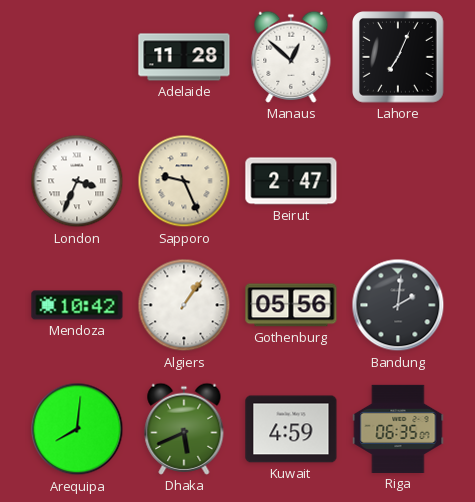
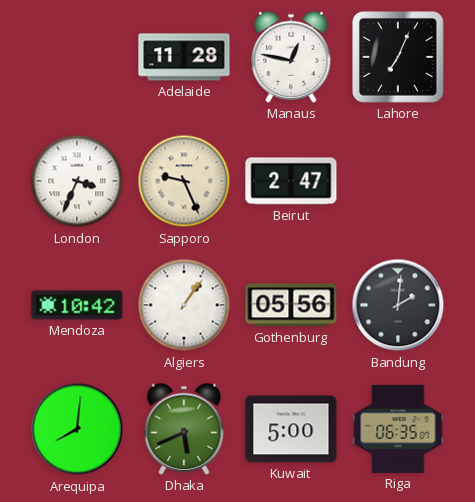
Manaus: 12:52 -> 12:47 (291, 57)
Kuwait: 4:59 -> 5:00 (291, 429)
